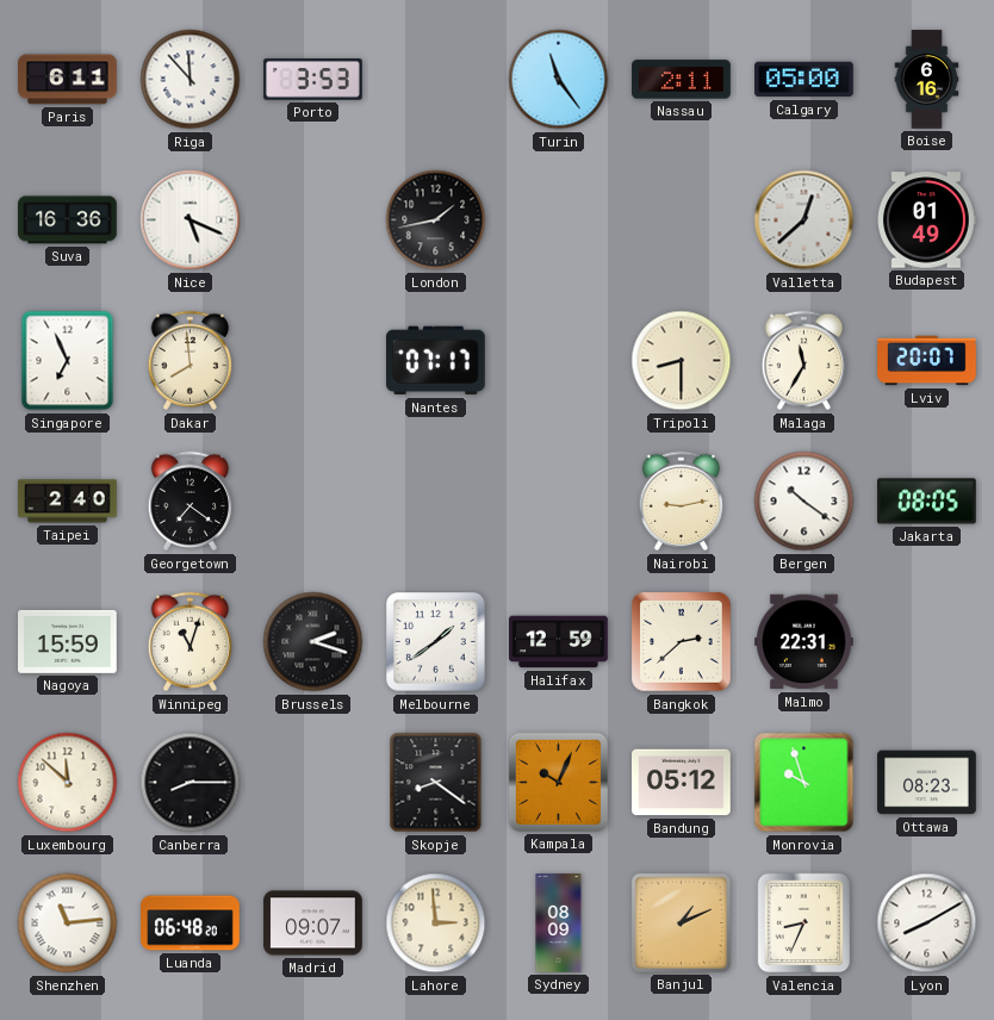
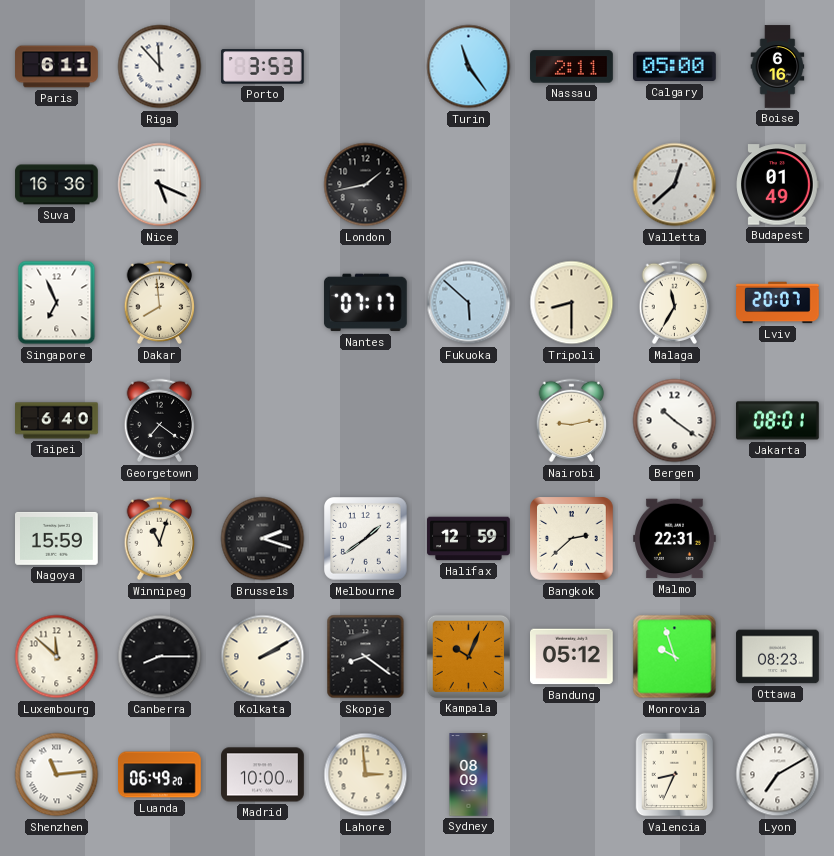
Fukuoka: none -> 5:52 (469, 303)
Taipei: 2:40 -> 6:40 (57, 421)
Jakarta: 08:05 -> 08:01 (778, 421)
Kolkata: none -> 2:10 (263, 657)
Luanda: 06:48 -> 06:49 (160, 775)
Madrid: 09:07 -> 10:00 (263, 775)
Banjul: 1:11 -> none (681, 922)
Lyon: 8:10 -> 7:10 (778, 775)
